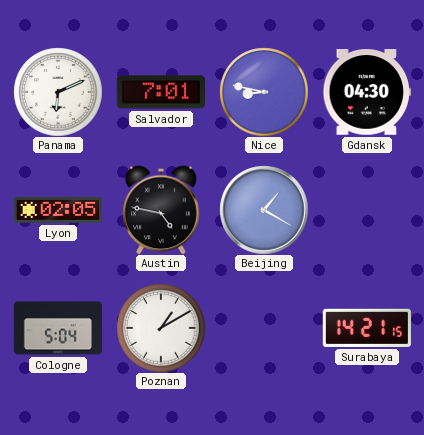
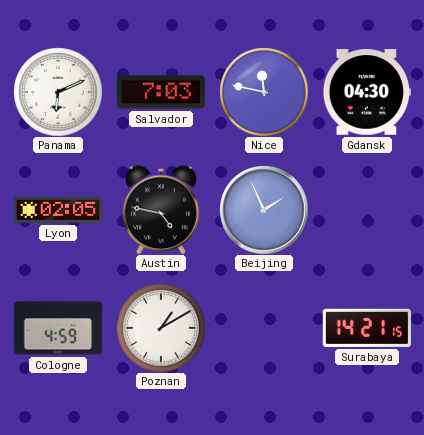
Salvador: 7:01 -> 7:03 (160, 92)
Nice: 8:47 -> 11:47 (264, 92)
Beijing: 1:20 -> 1:56 (264, 210)
Cologne: 5:04 -> 4:59 (58, 328)
